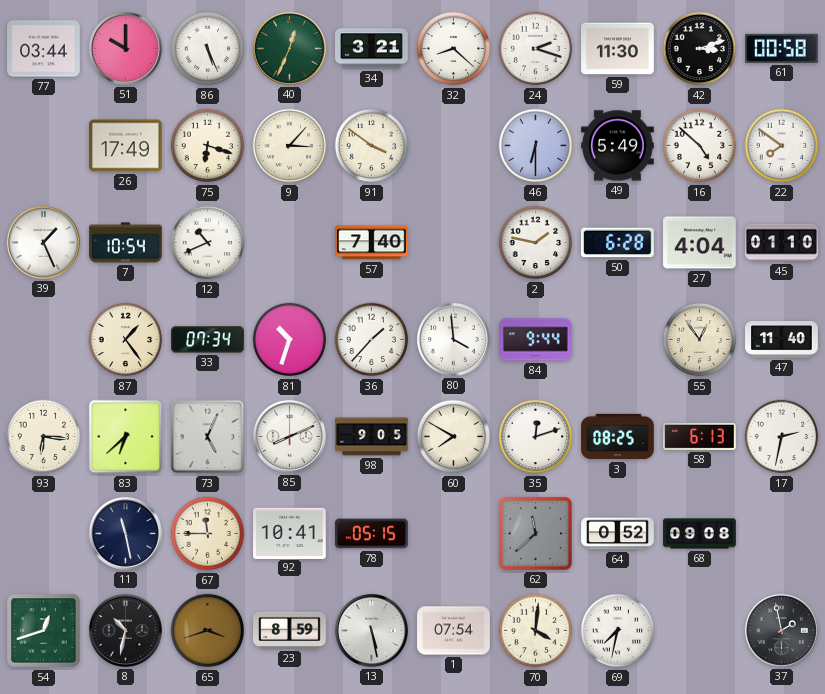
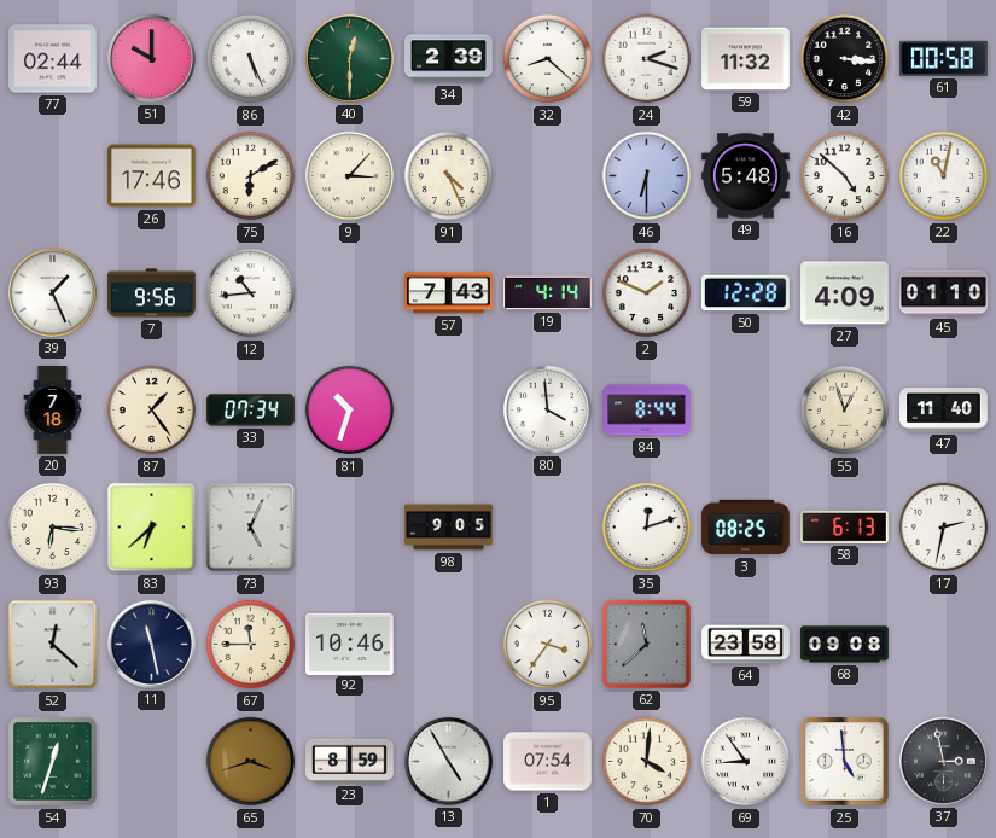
77: 03:44 -> 02:44 (53, 59)
40: 12:34 -> 12:30 (349, 58)
34: 3:21 -> 2:39 (449, 59)
59: 11:30 -> 11:32 (746, 59)
42: 3:12 -> 3:16 (845, 59)
26: 17:49 -> 17:46 (152, 176)
75: 6:18 -> 6:10 (251, 176)
91: 3:51 -> 4:26 (449, 176)
49: 5:49 -> 5:48 (746, 176)
22: 7:51 -> 11:02 (944, 176)
7: 10:54 -> 9:56 (152, 293)
12: 10:41 -> 10:44 (251, 293)
57: 7:40 -> 7:43 (449, 293)
19: none -> 4:14 (548, 293)
2: 1:47 -> 1:49 (647, 293)
50: 6:28 -> 12:28 (746, 293)
27: 4:04 -> 4:09 (845, 293)
20: none -> 7:18 (53, 411)
36: 1:37 -> none (372, 340)
84: 9:44 -> 8:44 (647, 411)
55: 12:54 -> 12:57 (845, 411)
85: 8:11 -> none (289, 436)
60: 7:50 -> none (454, 437)
52: none -> 12:22 (53, 645)
92: 10:41 -> 10:46 (350, 644)
78: 05:15 -> none (372, 534)
95: none -> 3:36 (548, 645)
64: 0:52 -> 23:58 (746, 645)
54: 12:42 -> 12:33 (53, 762)
8: 10:32 -> none (125, 630)
13: 5:28 -> 4:55 (448, 761)
69: 7:32 -> 8:54 (746, 762)
25: none -> 4:59 (845, 762)
37: 1:58 -> 2:58 (943, 761)
